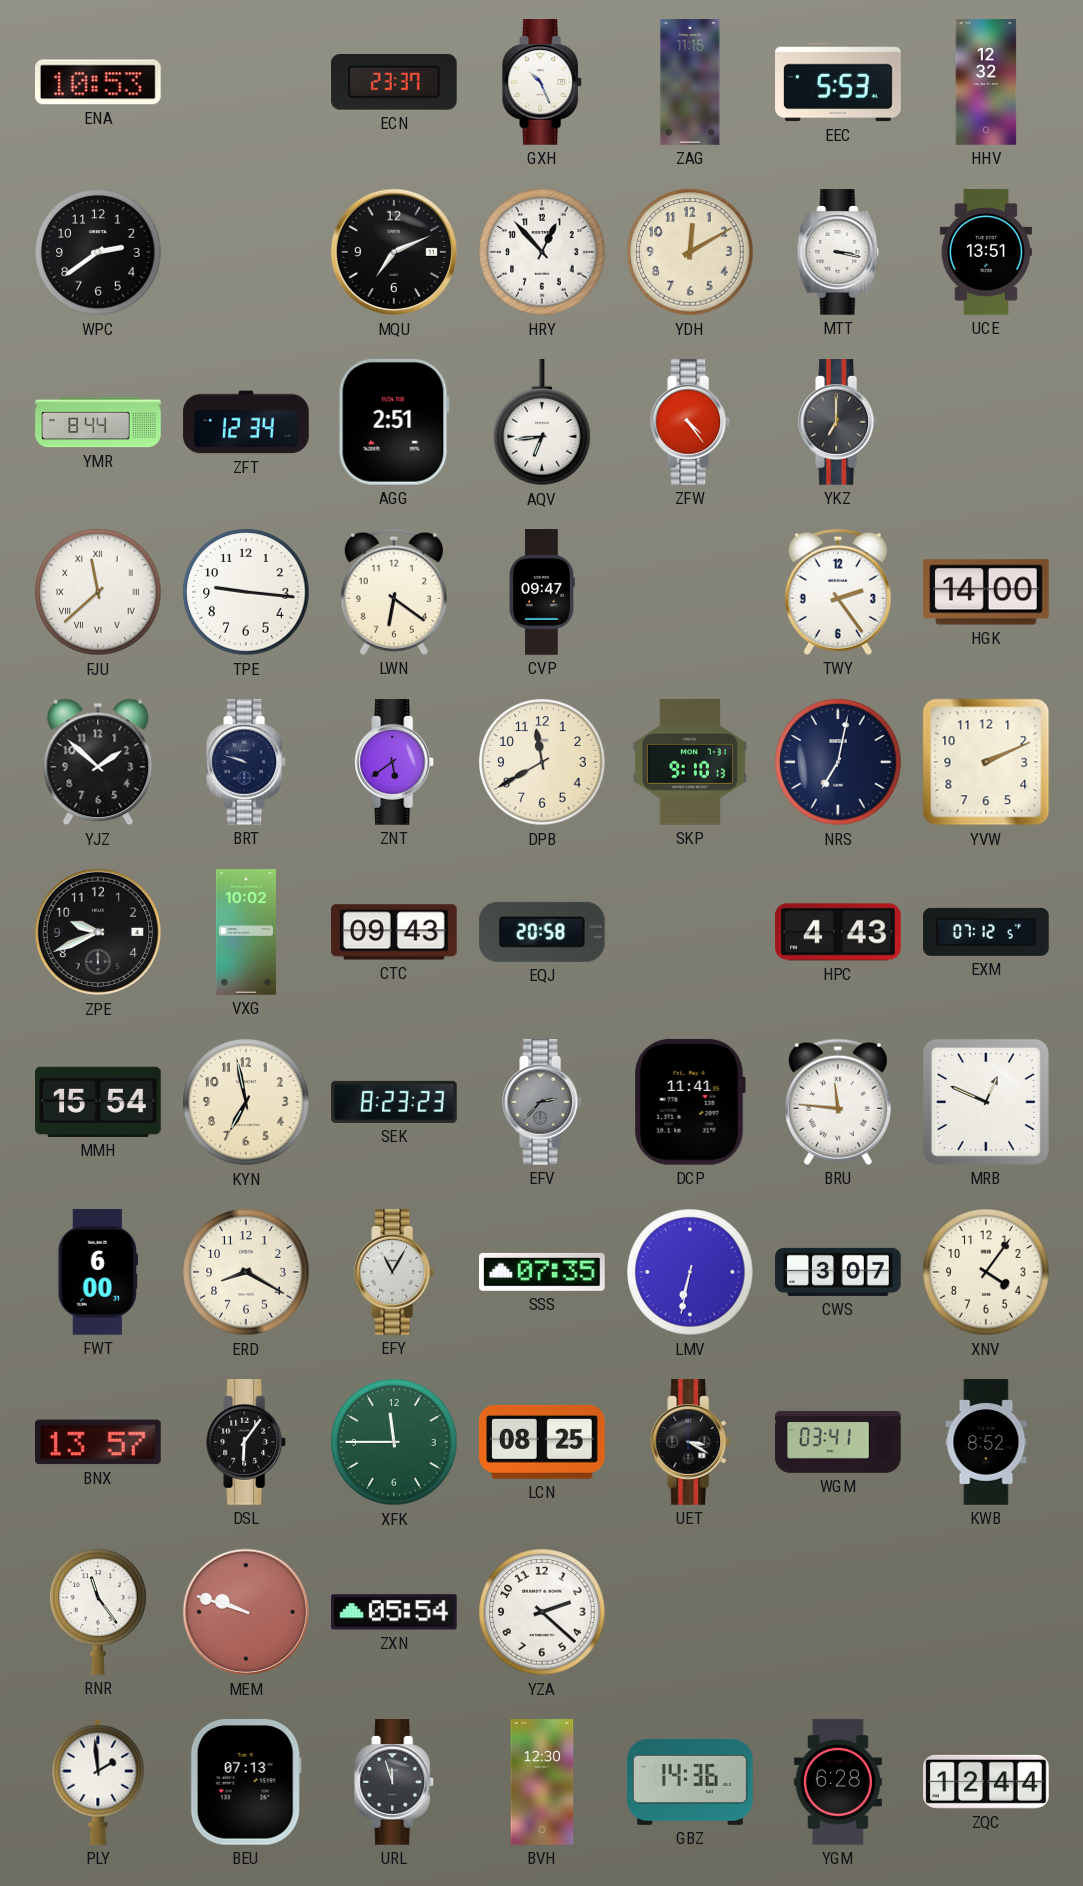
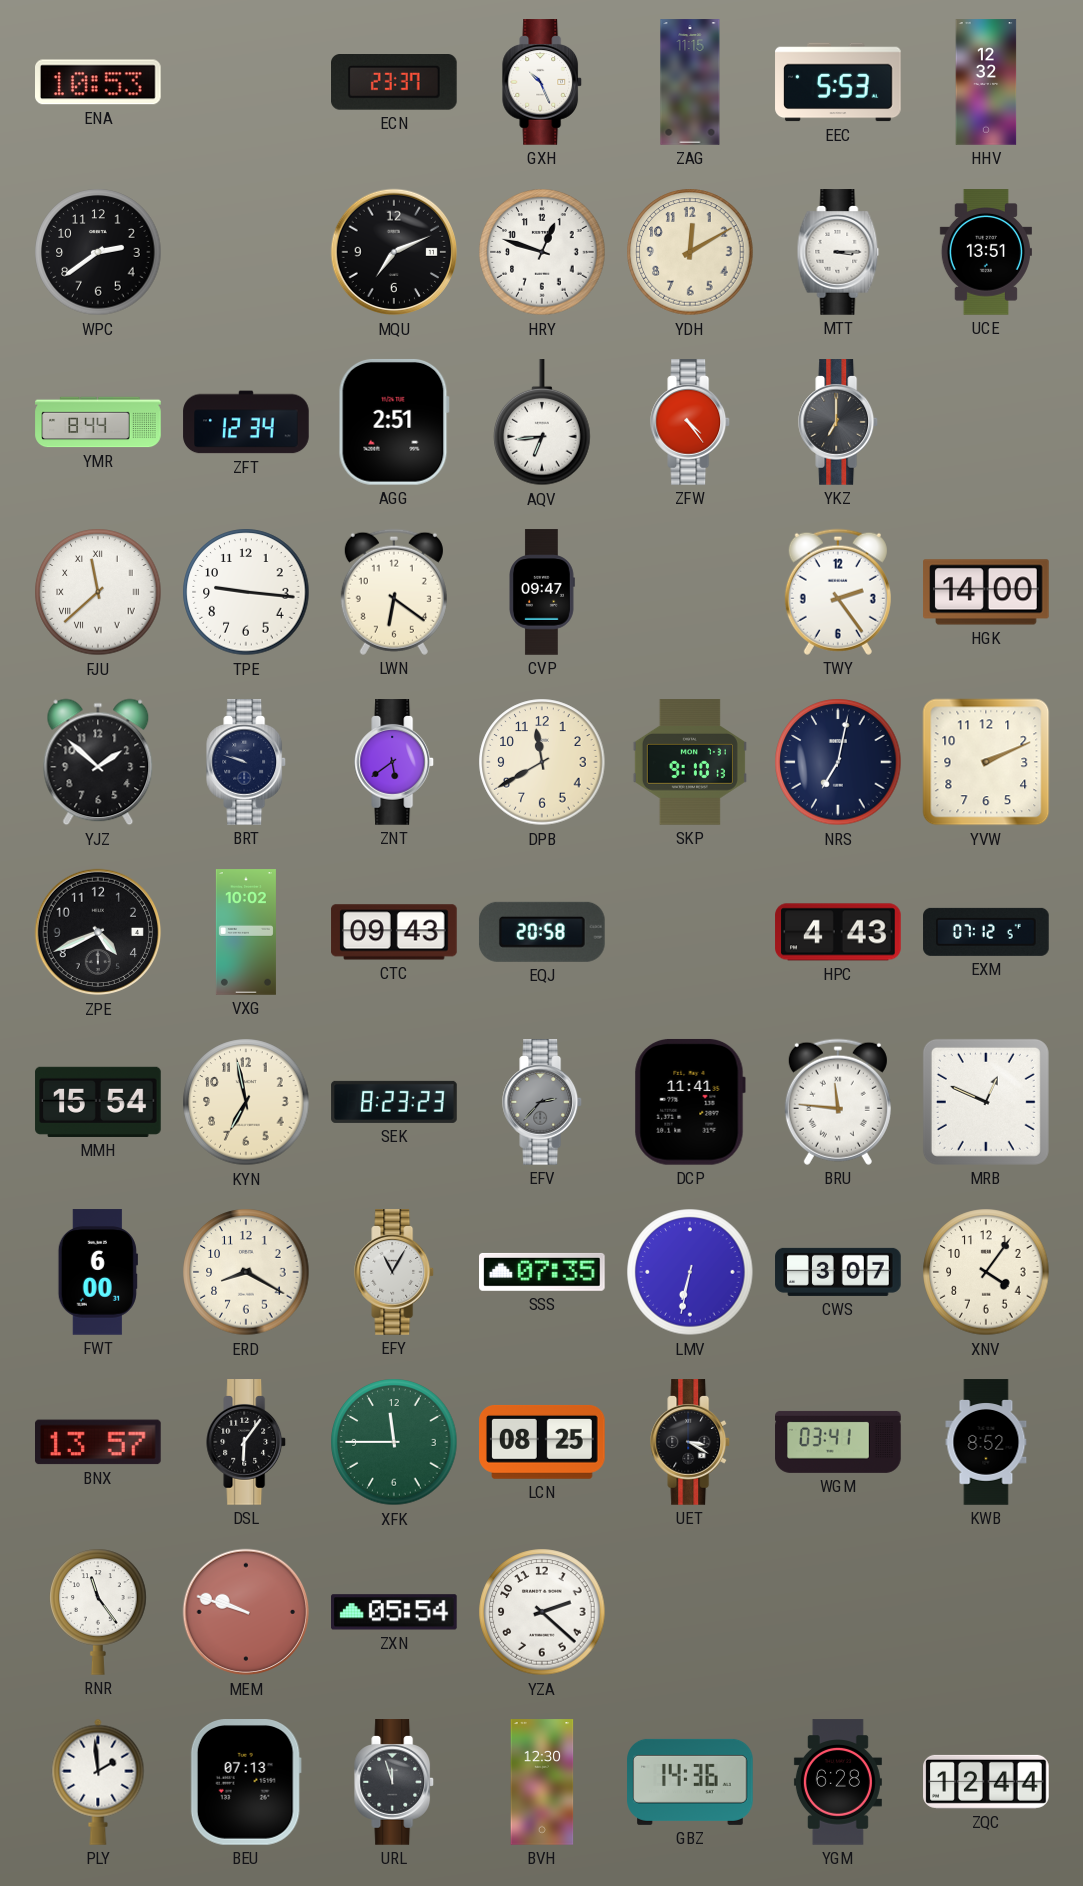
HRY: 12:53 -> 12:48 (542, 252)
MTT: 3:17 -> 3:15 (838, 252)
ZPE: 9:41 -> 4:41 (98, 932)
